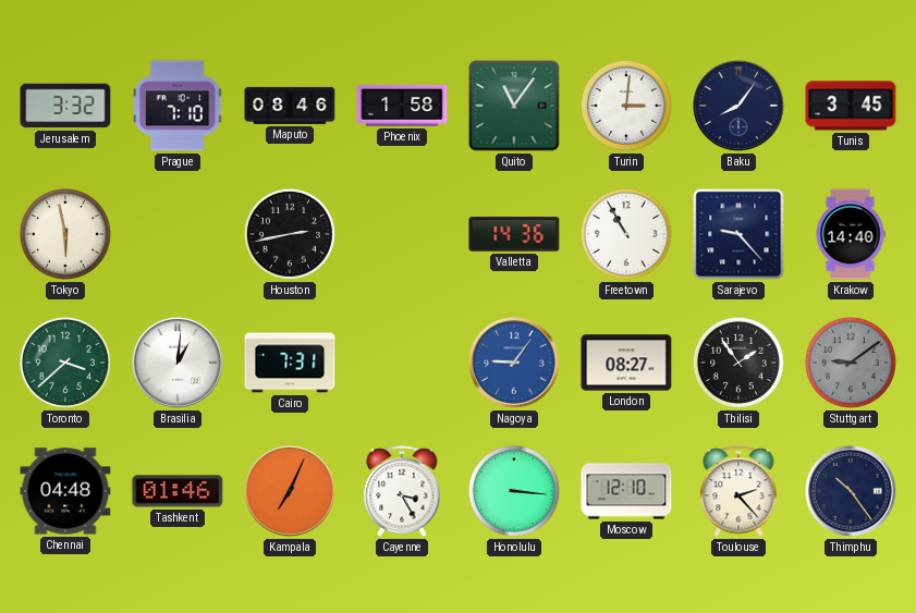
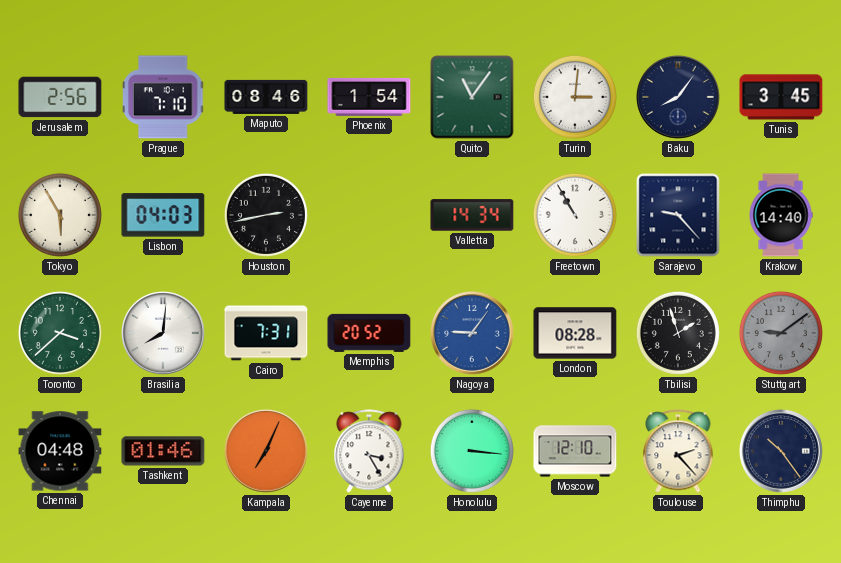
Jerusalem: 3:32 -> 2:56 (60, 97)
Phoenix: 1:58 -> 1:54 (369, 97)
Tokyo: 5:58 -> 5:55 (60, 215)
Lisbon: none -> 04:03 (163, 215)
Valletta: 14:36 -> 14:34 (472, 215)
Brasilia: 1:01 -> 8:01 (163, 333)
Memphis: none -> 20:52 (369, 333)
London: 08:27 -> 08:28 (575, 333)
Tbilisi: 1:54 -> 1:57 (678, 333)
